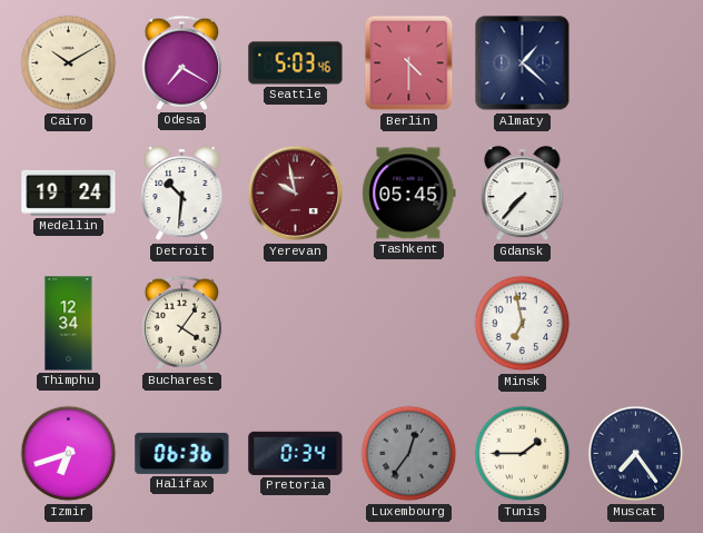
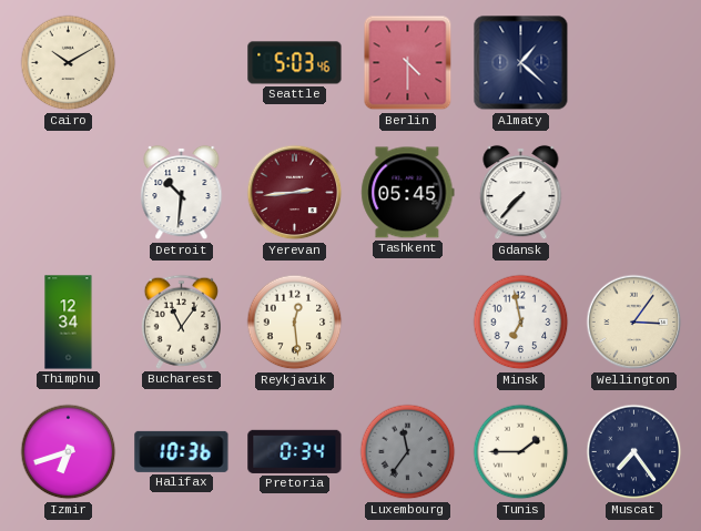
Odesa: 7:20 -> none (181, 62)
Medellin: 19:24 -> none (69, 193)
Yerevan: 9:58 -> 2:44 (295, 193)
Bucharest: 4:06 -> 11:06 (181, 321)
Reykjavik: none -> 12:29 (295, 323)
Wellington: none -> 3:06 (634, 323)
Halifax: 06:36 -> 10:36 (182, 451)
Luxembourg: 12:36 -> 11:36 (408, 452)
